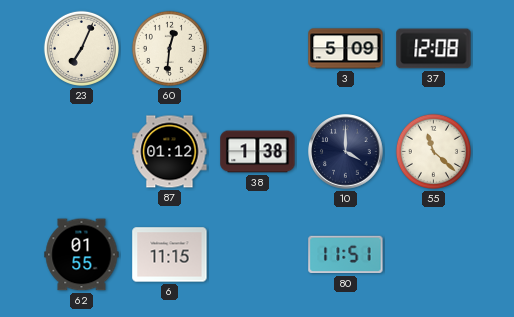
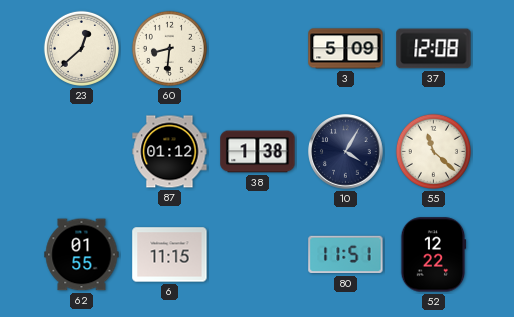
23: 7:04 -> 12:38 (81, 48)
60: 12:31 -> 8:31 (169, 48)
10: 4:00 -> 4:05 (346, 152)
52: none -> 12:22 (433, 255)
